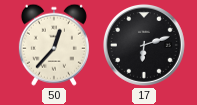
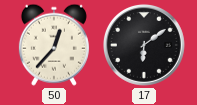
17: 6:12 -> 6:09 (144, 45)
